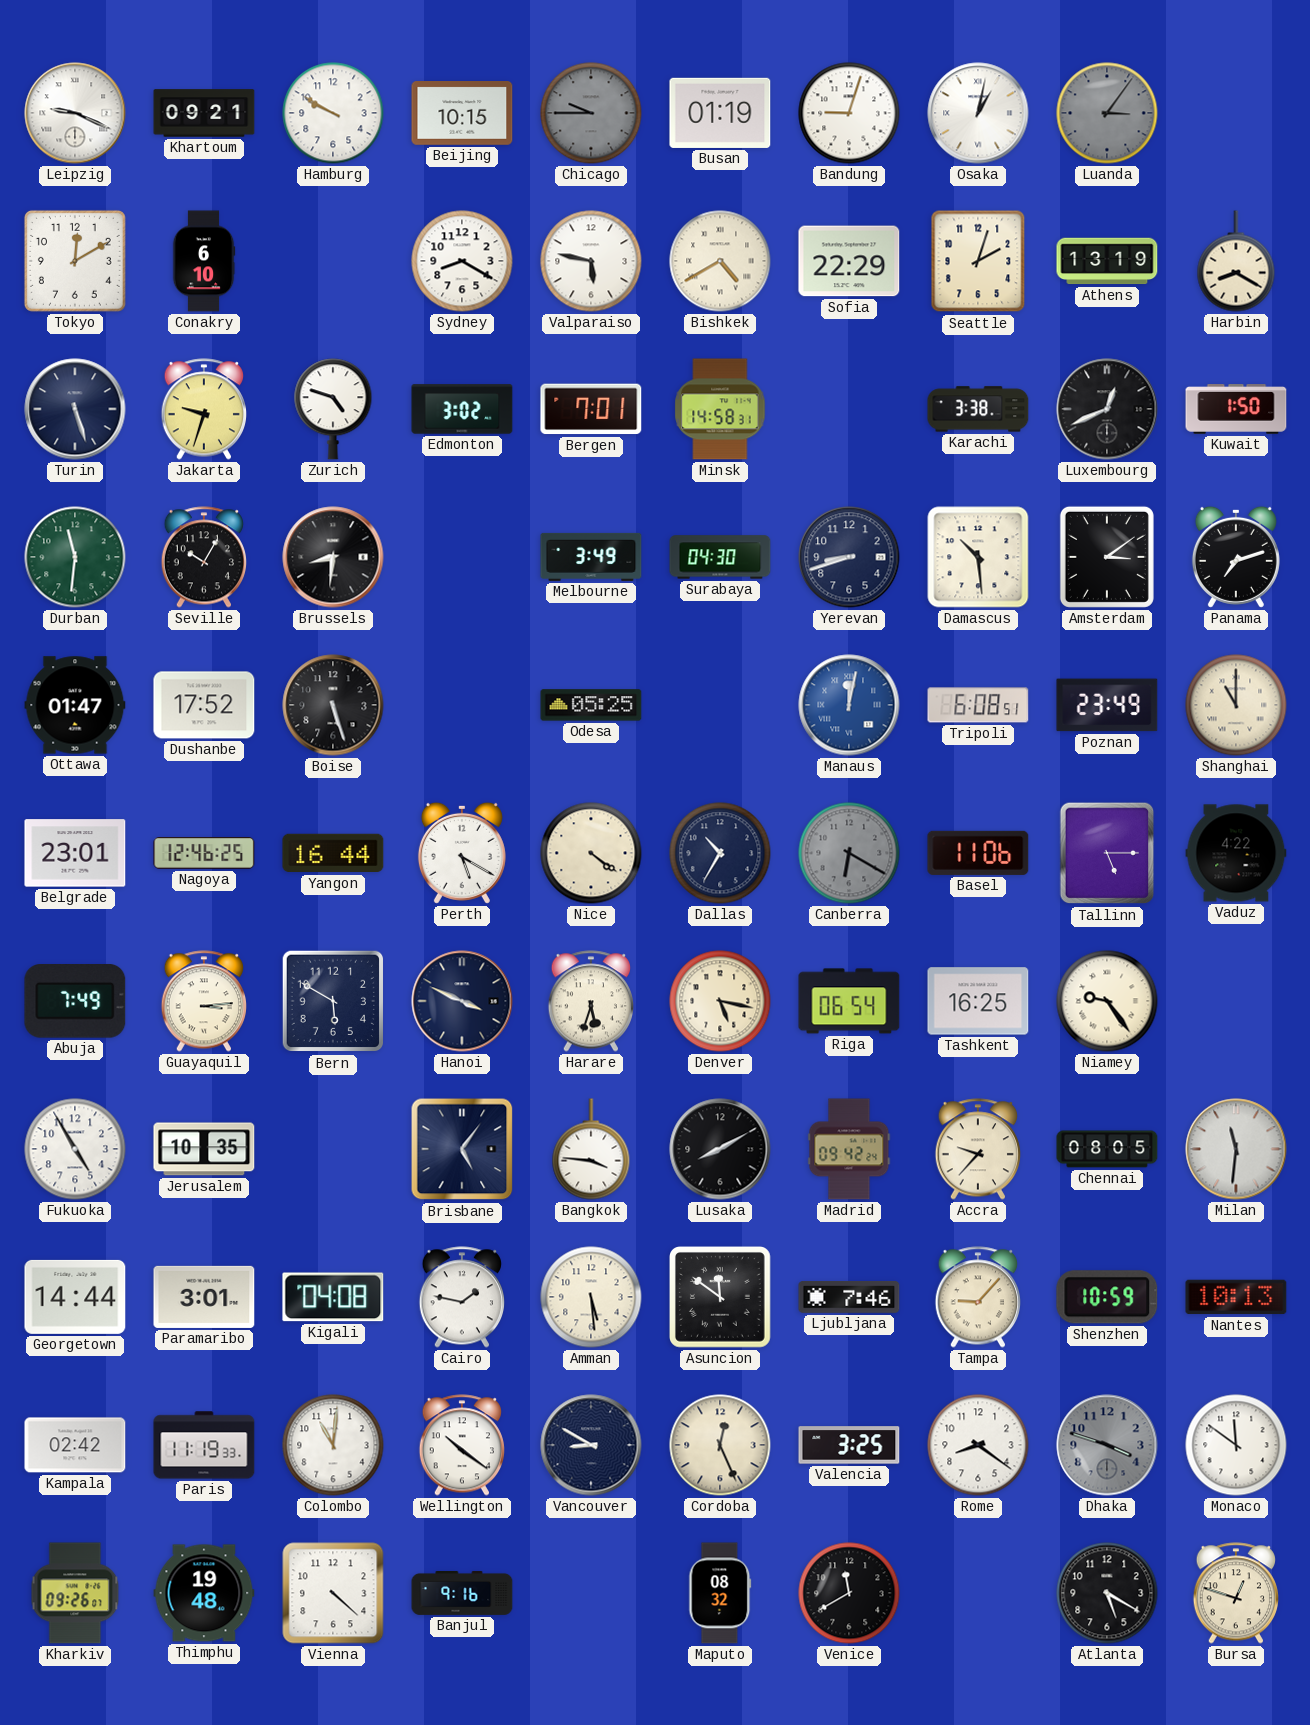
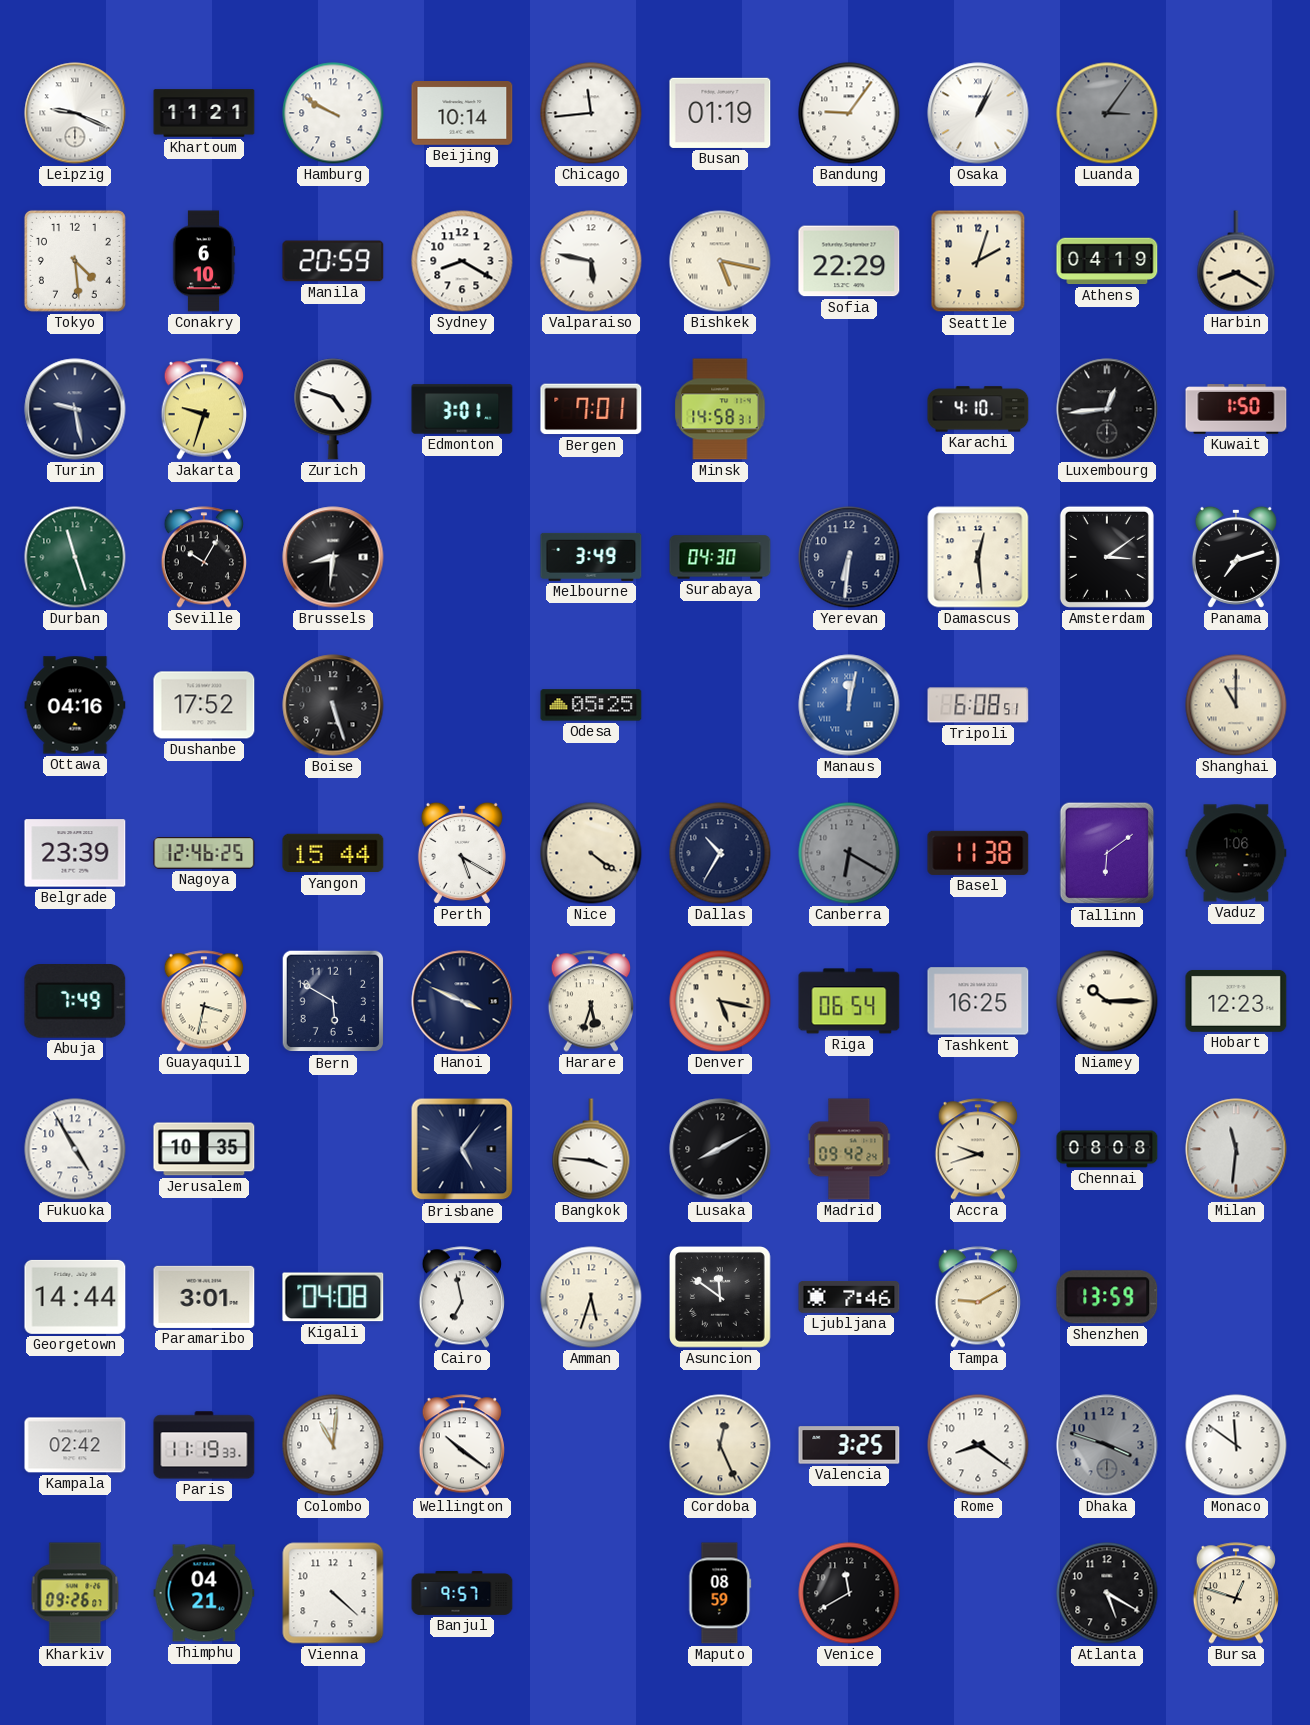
Khartoum: 09:21 -> 11:21 (204, 113)
Beijing: 10:15 -> 10:14 (462, 114)
Chicago: 9:45 -> 11:44 (591, 113)
Chicago dial: grey -> white (591, 113)
Bandung: 9:03 -> 9:06 (849, 113)
Osaka: 1:02 -> 1:04 (978, 113)
Tokyo: 12:10 -> 4:29 (75, 261)
Manila: none -> 20:59 (333, 261)
Bishkek: 4:40 -> 5:17 (720, 261)
Athens: 13:19 -> 04:19 (1107, 261)
Turin: 5:27 -> 9:28 (75, 409)
Edmonton: 3:02 -> 3:01 (462, 409)
Karachi: 3:38 -> 4:10 (978, 409)
Luxembourg: 12:41 -> 12:44 (1107, 409)
Durban: 11:31 -> 11:27 (75, 557)
Yerevan: 8:42 -> 6:31 (849, 557)
Damascus: 10:29 -> 12:29 (978, 557)
Ottawa: 01:47 -> 04:16 (75, 705)
Poznan: 23:49 -> none (1107, 705)
Belgrade: 23:01 -> 23:39 (75, 853)
Yangon: 16:44 -> 15:44 (333, 853)
Basel: 11:06 -> 11:38 (978, 853)
Tallinn: 5:15 -> 6:09 (1107, 853)
Vaduz: 4:22 -> 1:06 (1236, 853)
Guayaquil: 3:14 -> 3:32 (203, 1001)
Niamey: 9:24 -> 10:15 (1107, 1001)
Hobart: none -> 12:23 (1236, 1001)
Accra: 9:37 -> 9:42 (977, 1149)
Chennai: 08:05 -> 08:08 (1107, 1149)
Cairo: 1:47 -> 6:58 (461, 1297)
Amman: 5:29 -> 5:33 (591, 1297)
Tampa: 9:07 -> 9:10 (977, 1297)
Shenzhen: 10:59 -> 13:59 (1107, 1297)
Nantes: 10:13 -> none (1236, 1297)
Vancouver: 8:50 -> none (591, 1445)
Thimphu: 19:48 -> 04:21 (204, 1593)
Banjul: 9:16 -> 9:57 (462, 1593)
Maputo: 08:32 -> 08:59 (720, 1593)
